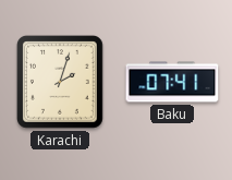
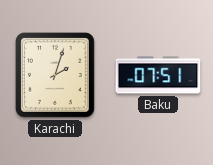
Baku: 07:41 -> 07:51 (158, 75)
